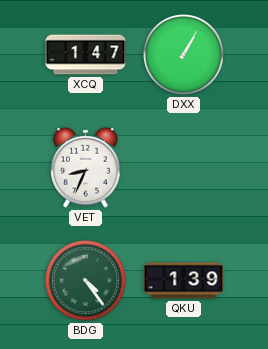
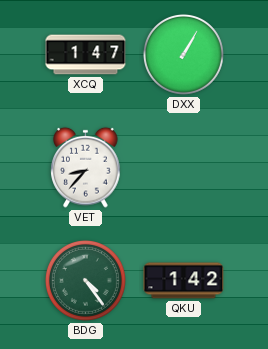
VET: 8:34 -> 8:37 (86, 167)
QKU: 1:39 -> 1:42 (184, 281)
